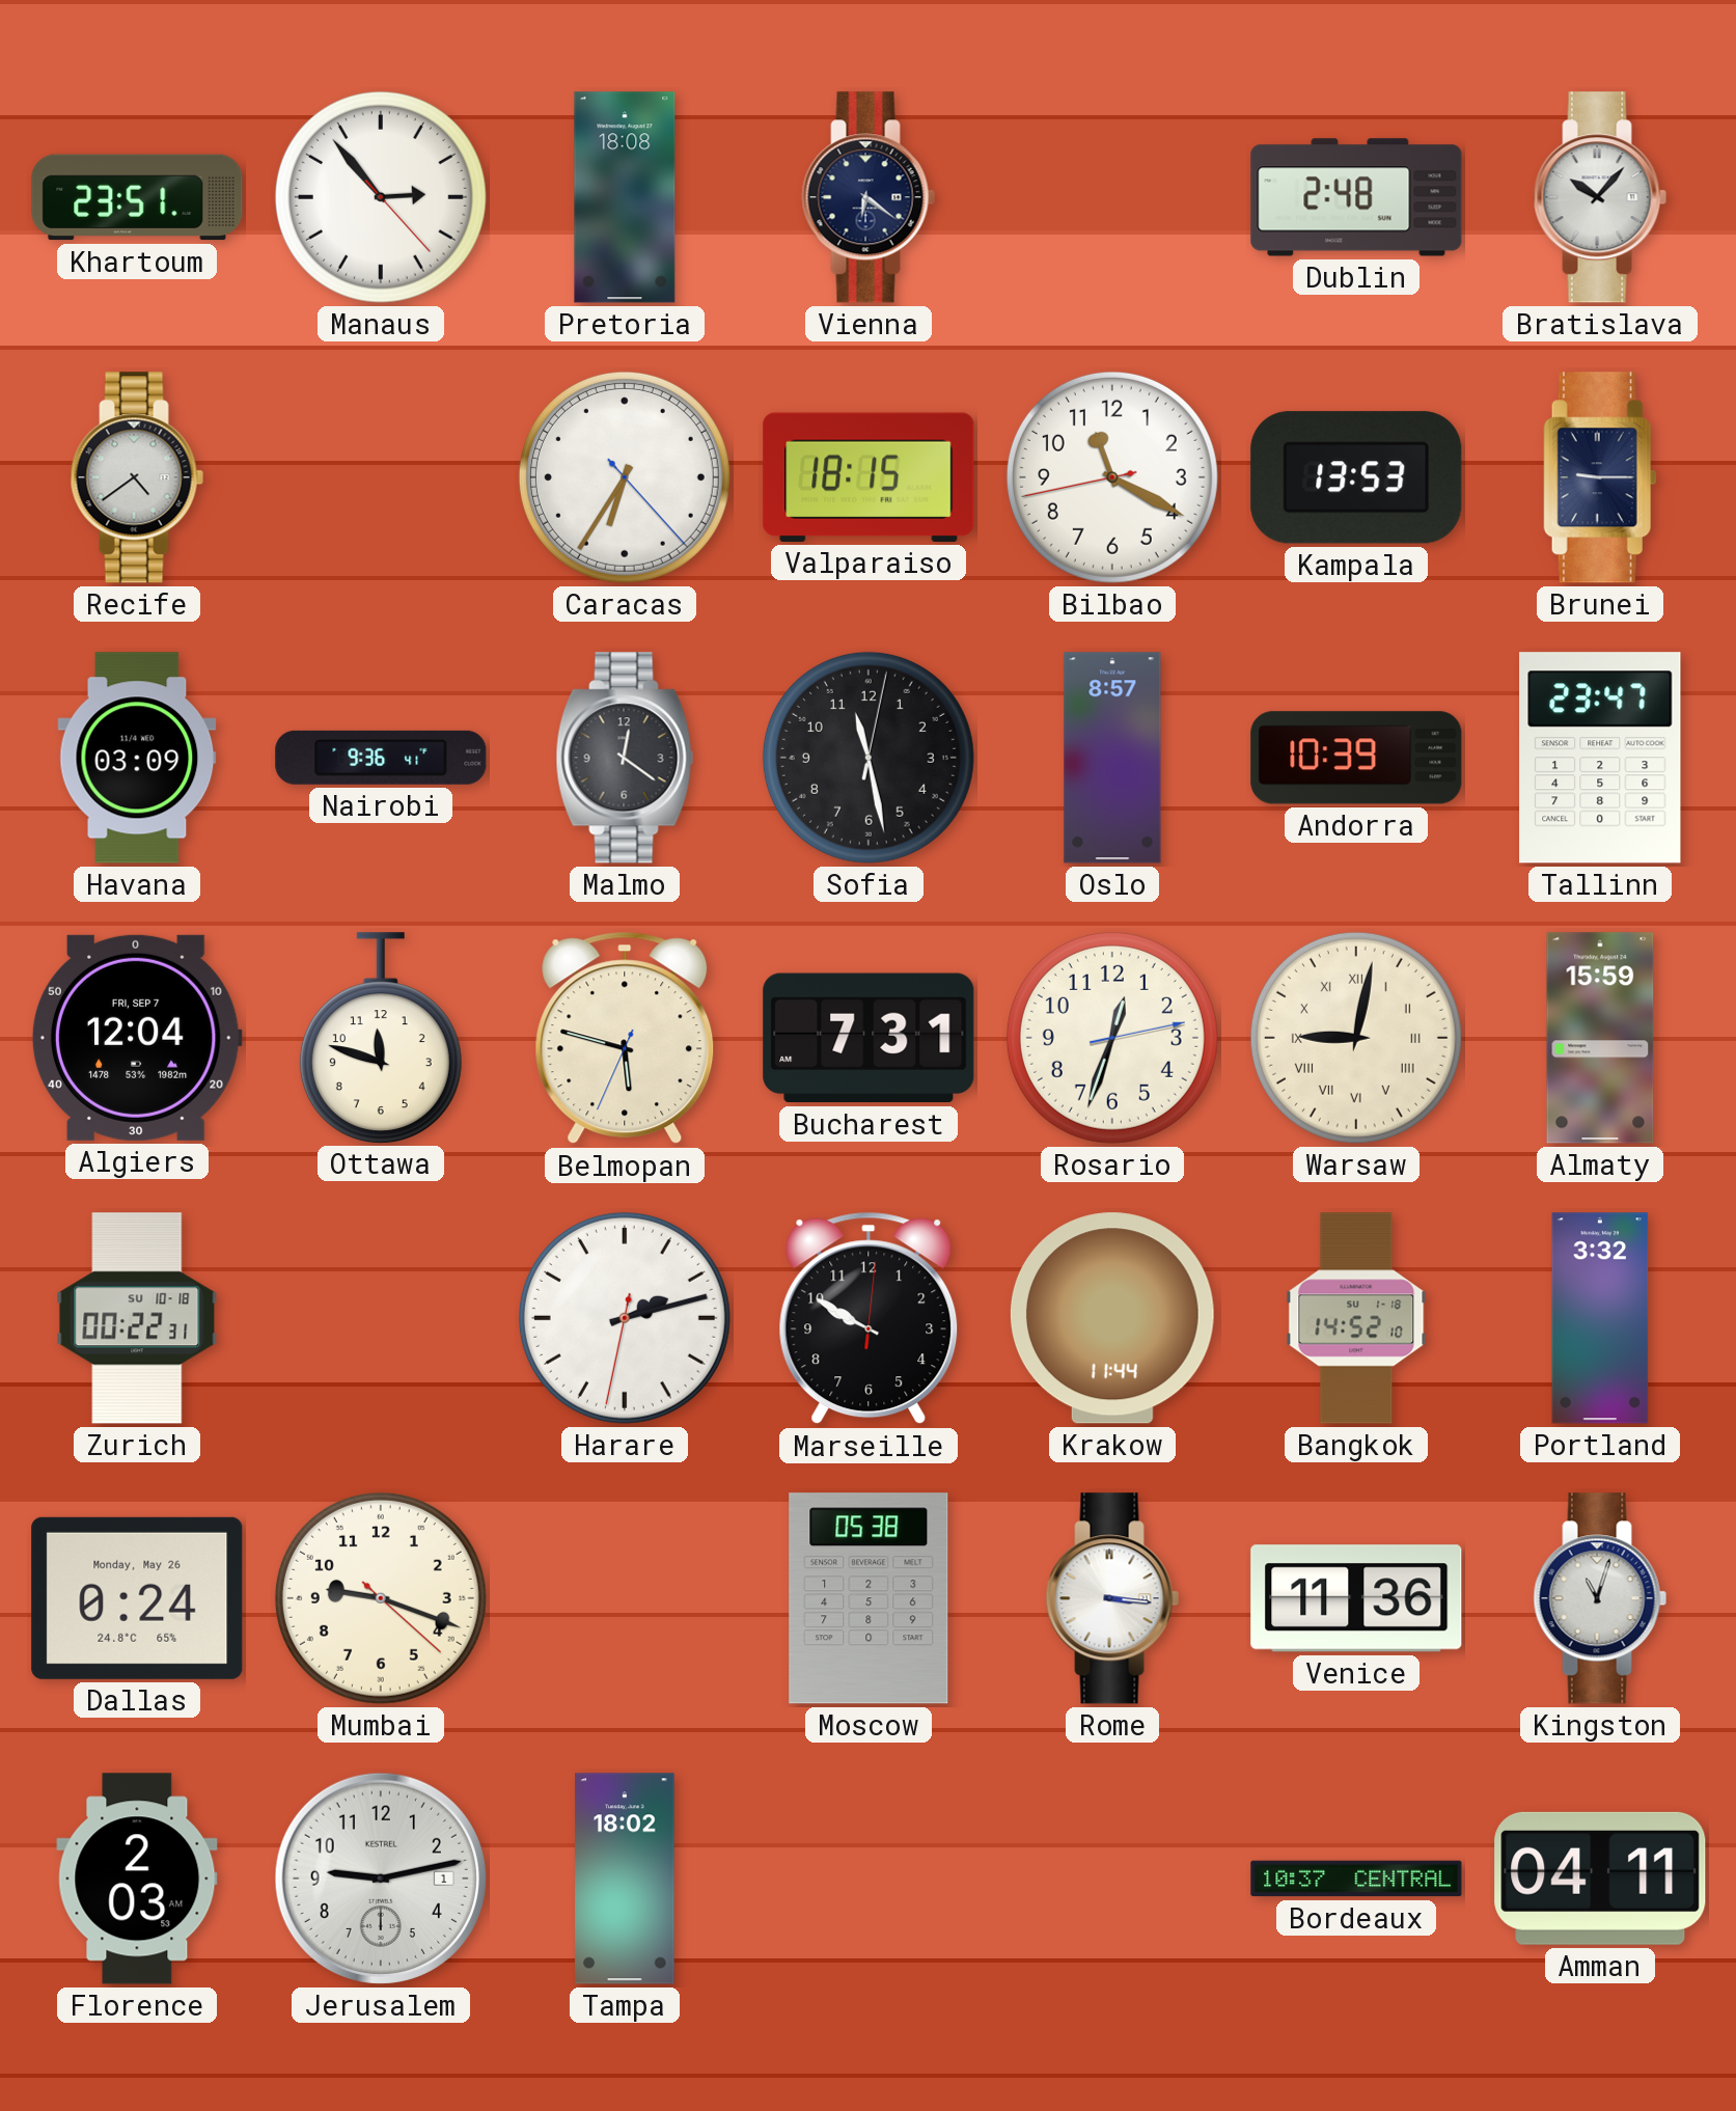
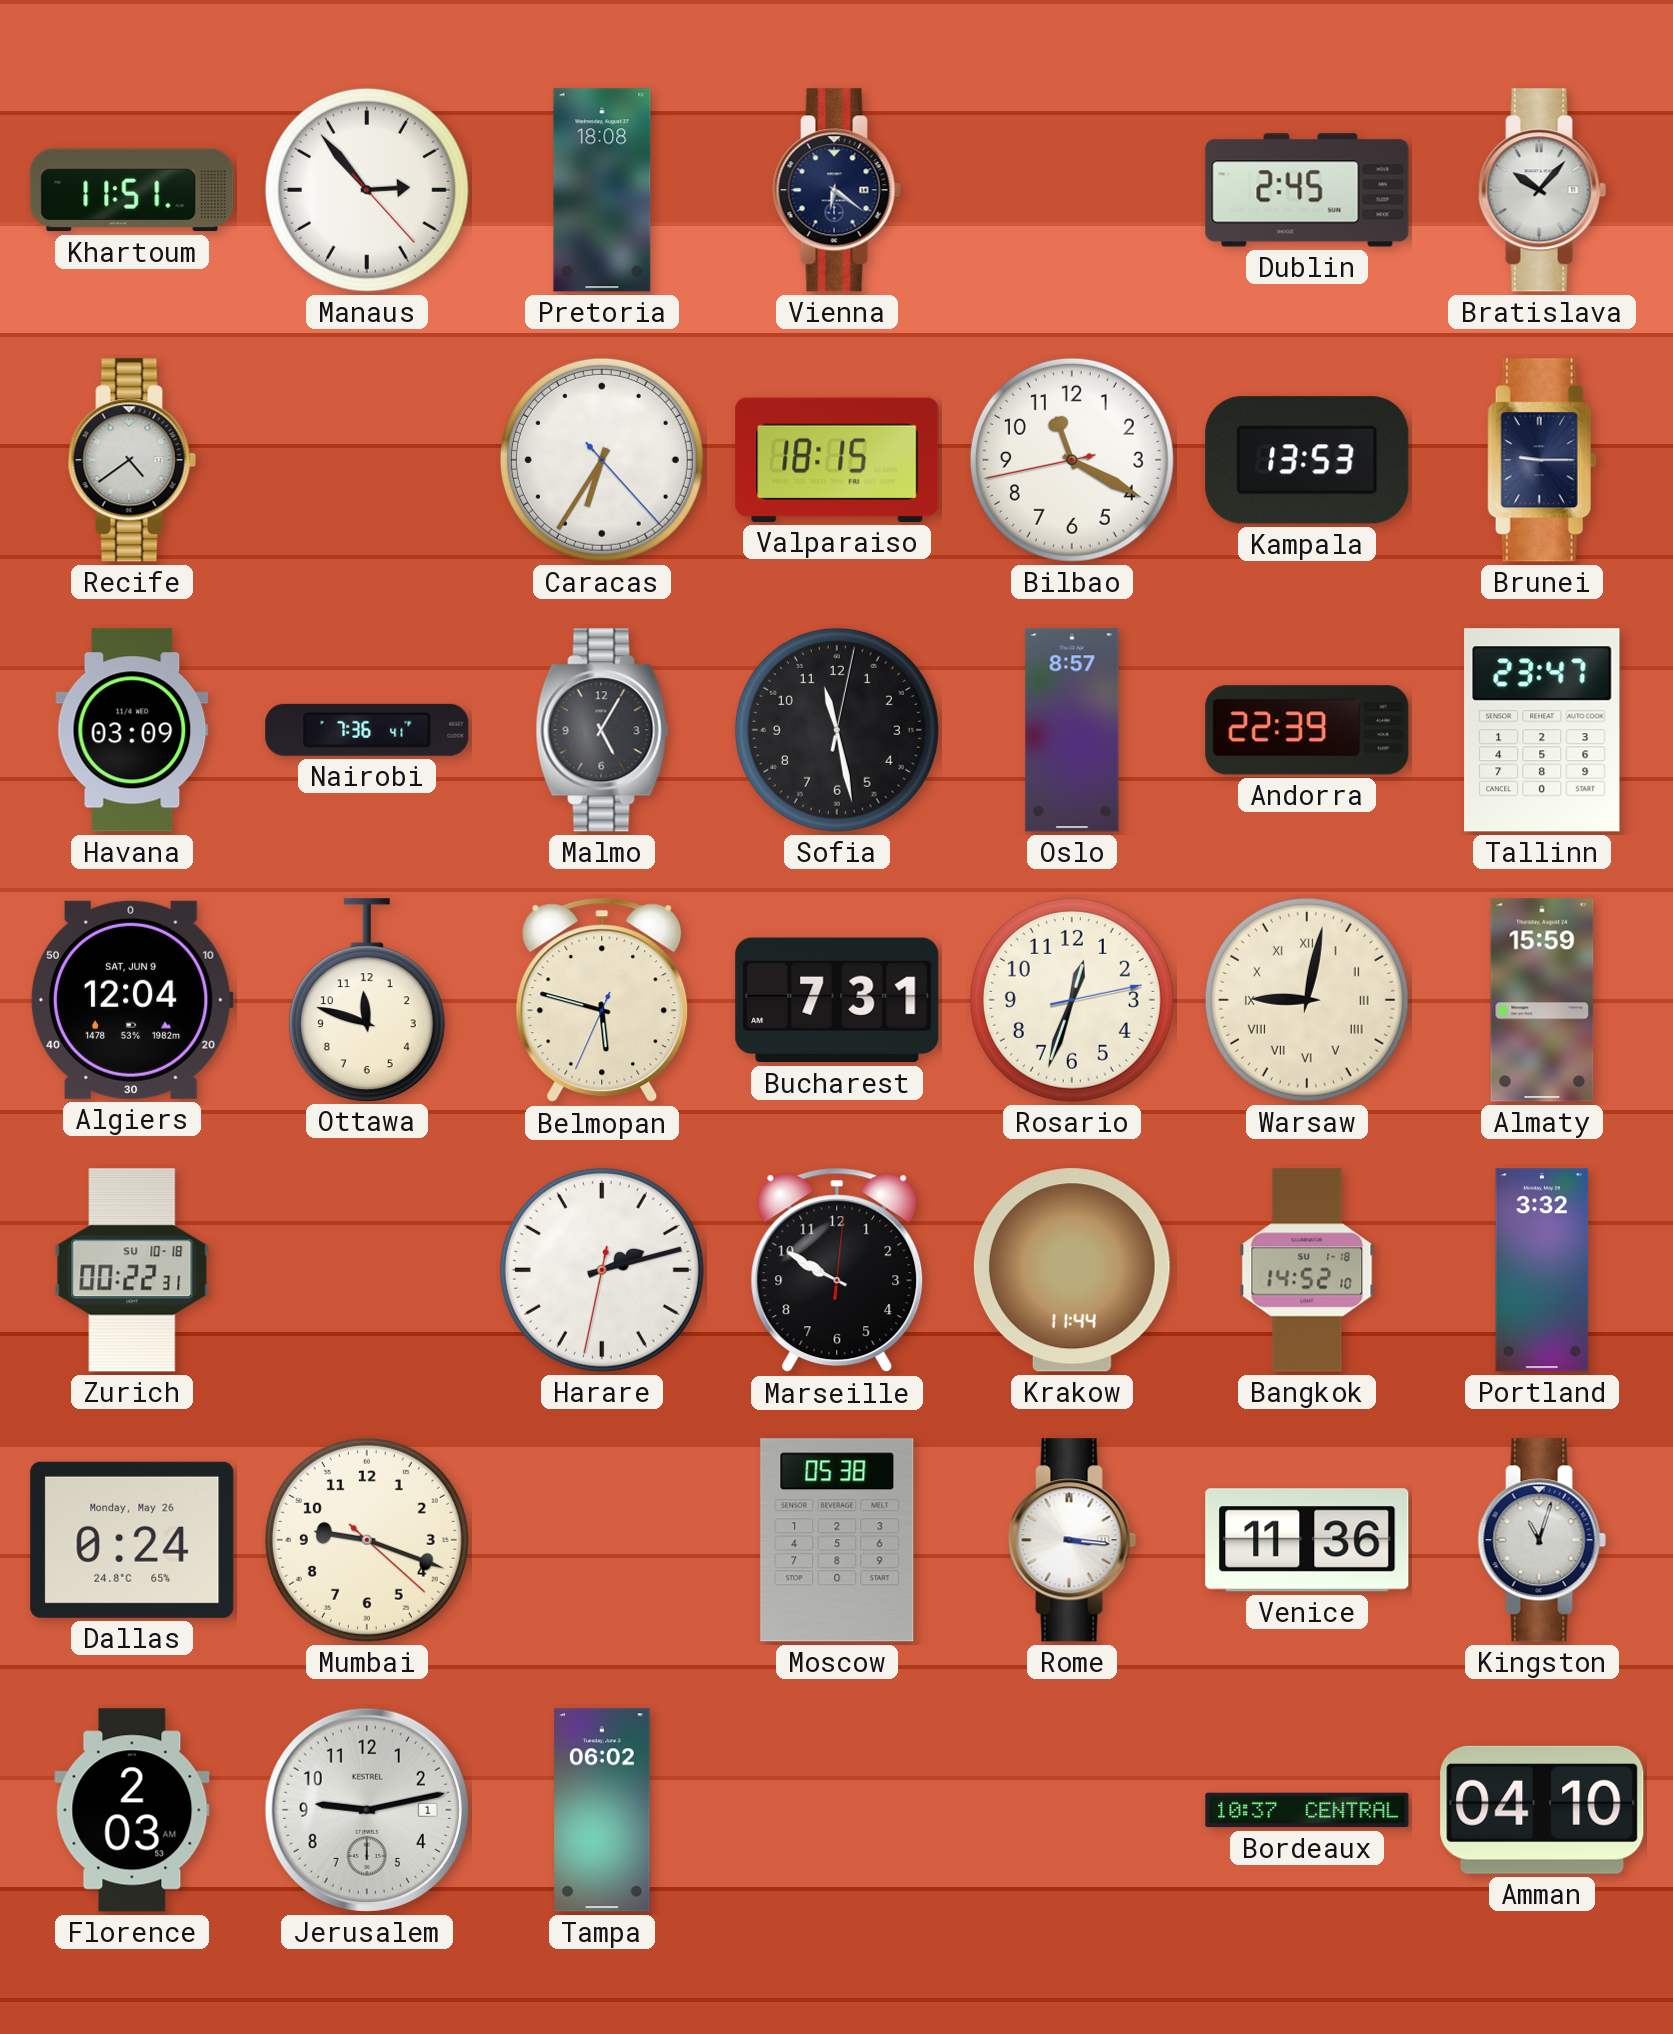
Khartoum: 23:51 -> 11:51 (132, 190)
Dublin: 2:48 -> 2:45 (1307, 190)
Nairobi: 9:36 -> 7:36 (367, 730)
Malmo: 12:21 -> 5:05 (602, 730)
Andorra: 10:39 -> 22:39 (1307, 730)
Algiers date: FRI, SEP 7 -> SAT, JUN 9 (132, 1000)
Tampa: 18:02 -> 06:02 (602, 1810)
Amman: 04:11 -> 04:10 (1542, 1810)
